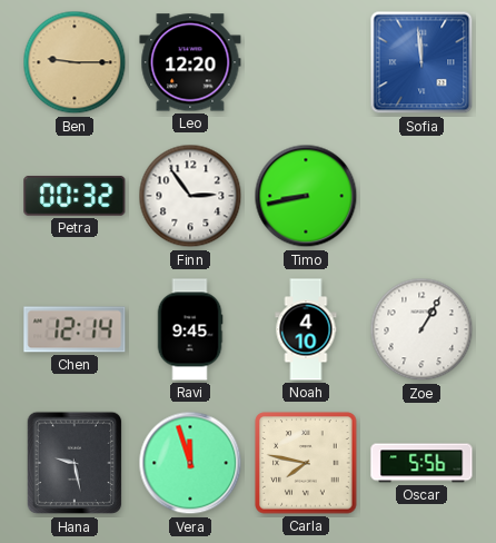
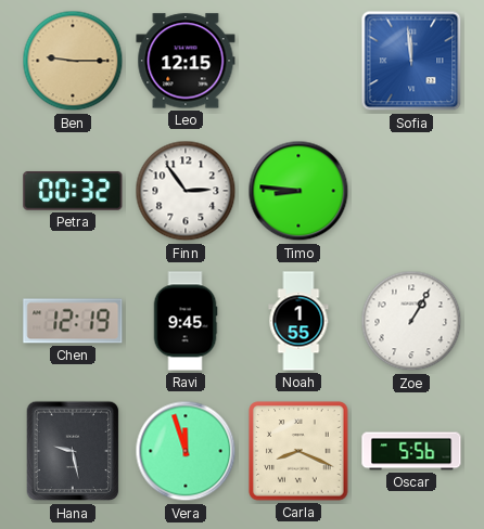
Leo: 12:20 -> 12:15 (186, 61)
Timo: 8:43 -> 8:46 (298, 191)
Chen: 12:14 -> 12:19 (73, 321)
Noah: 4:10 -> 1:55 (298, 321)
Carla: 7:47 -> 8:19 (298, 451)
